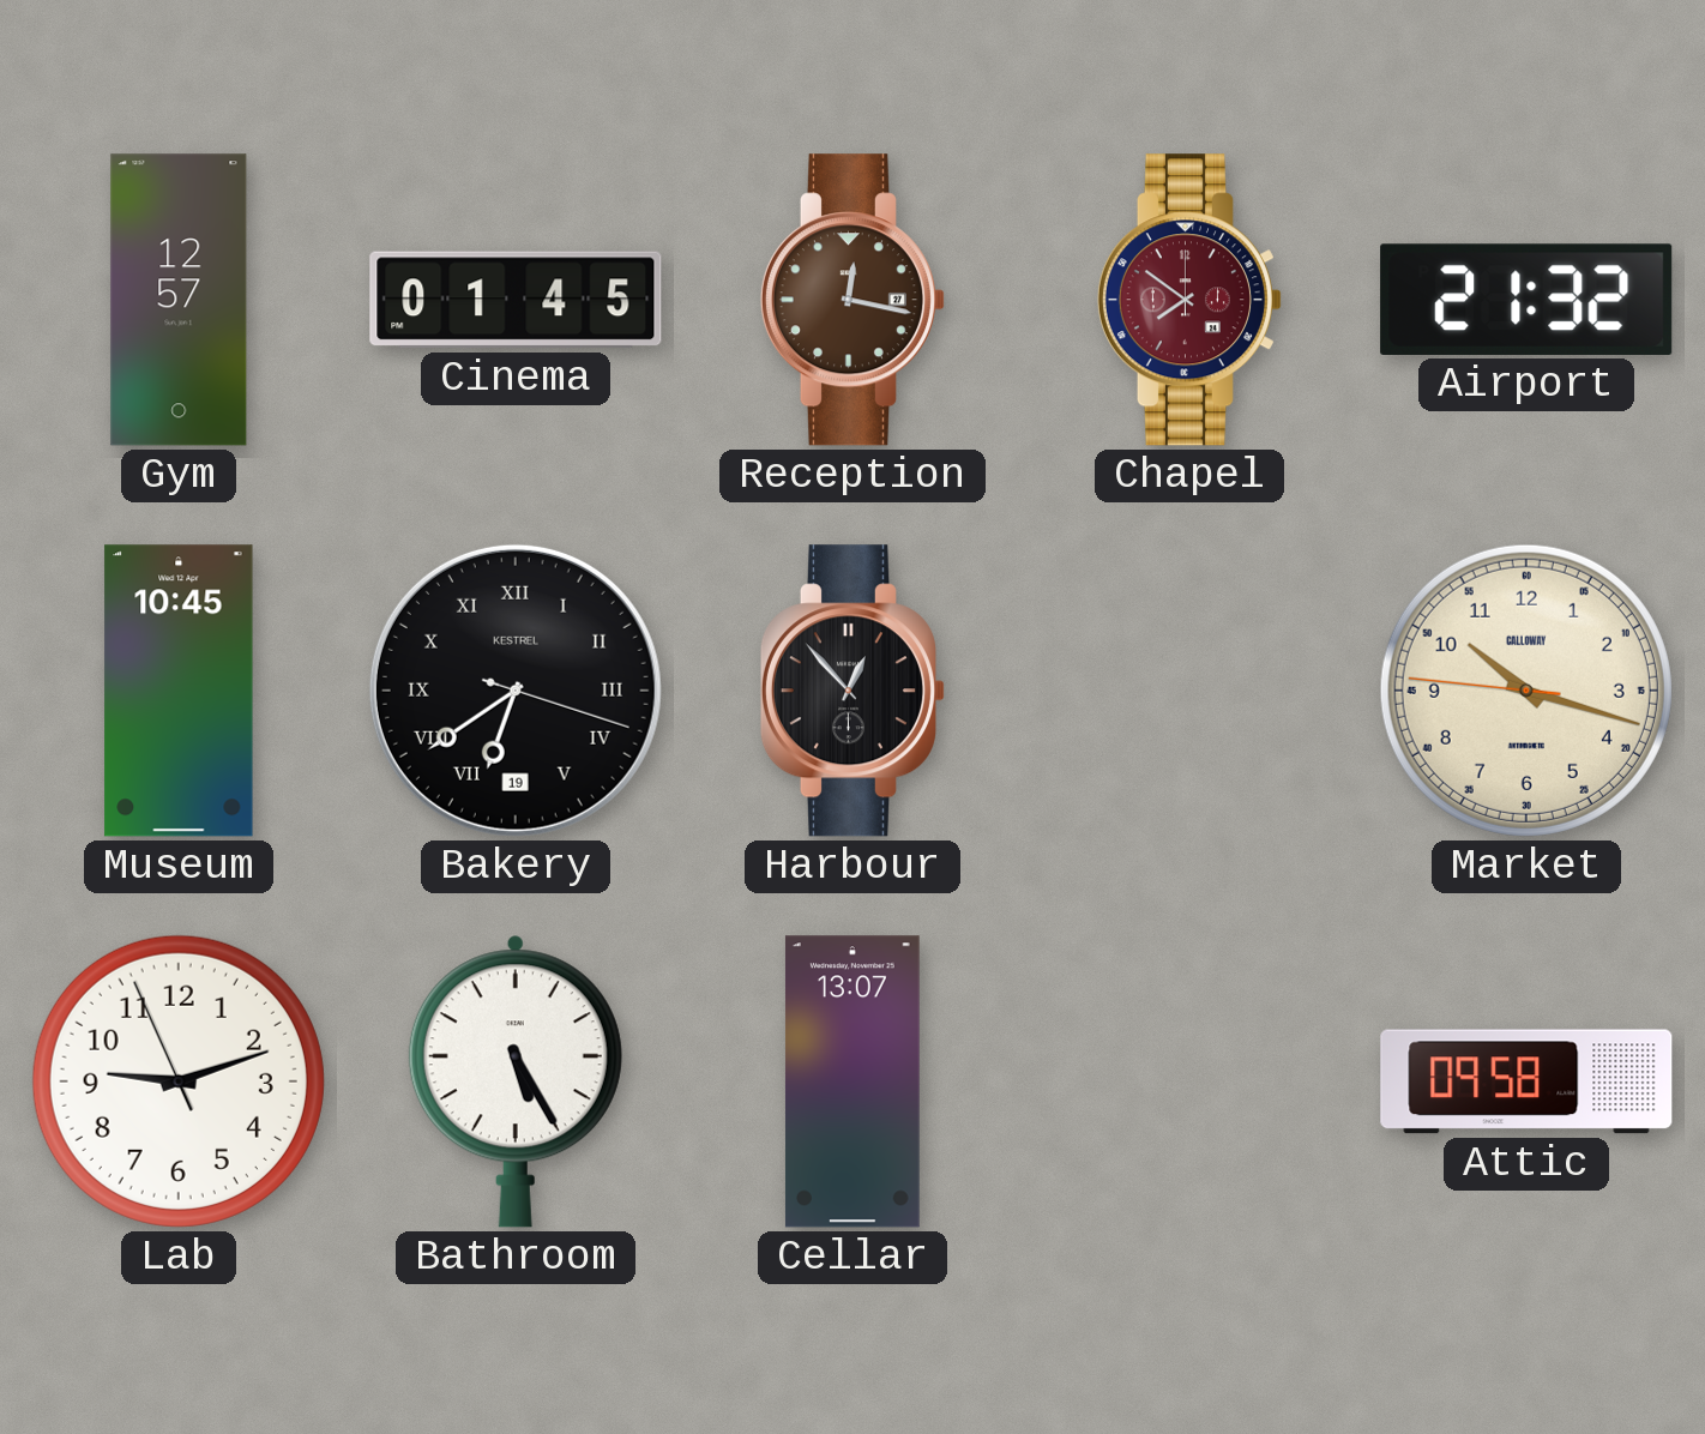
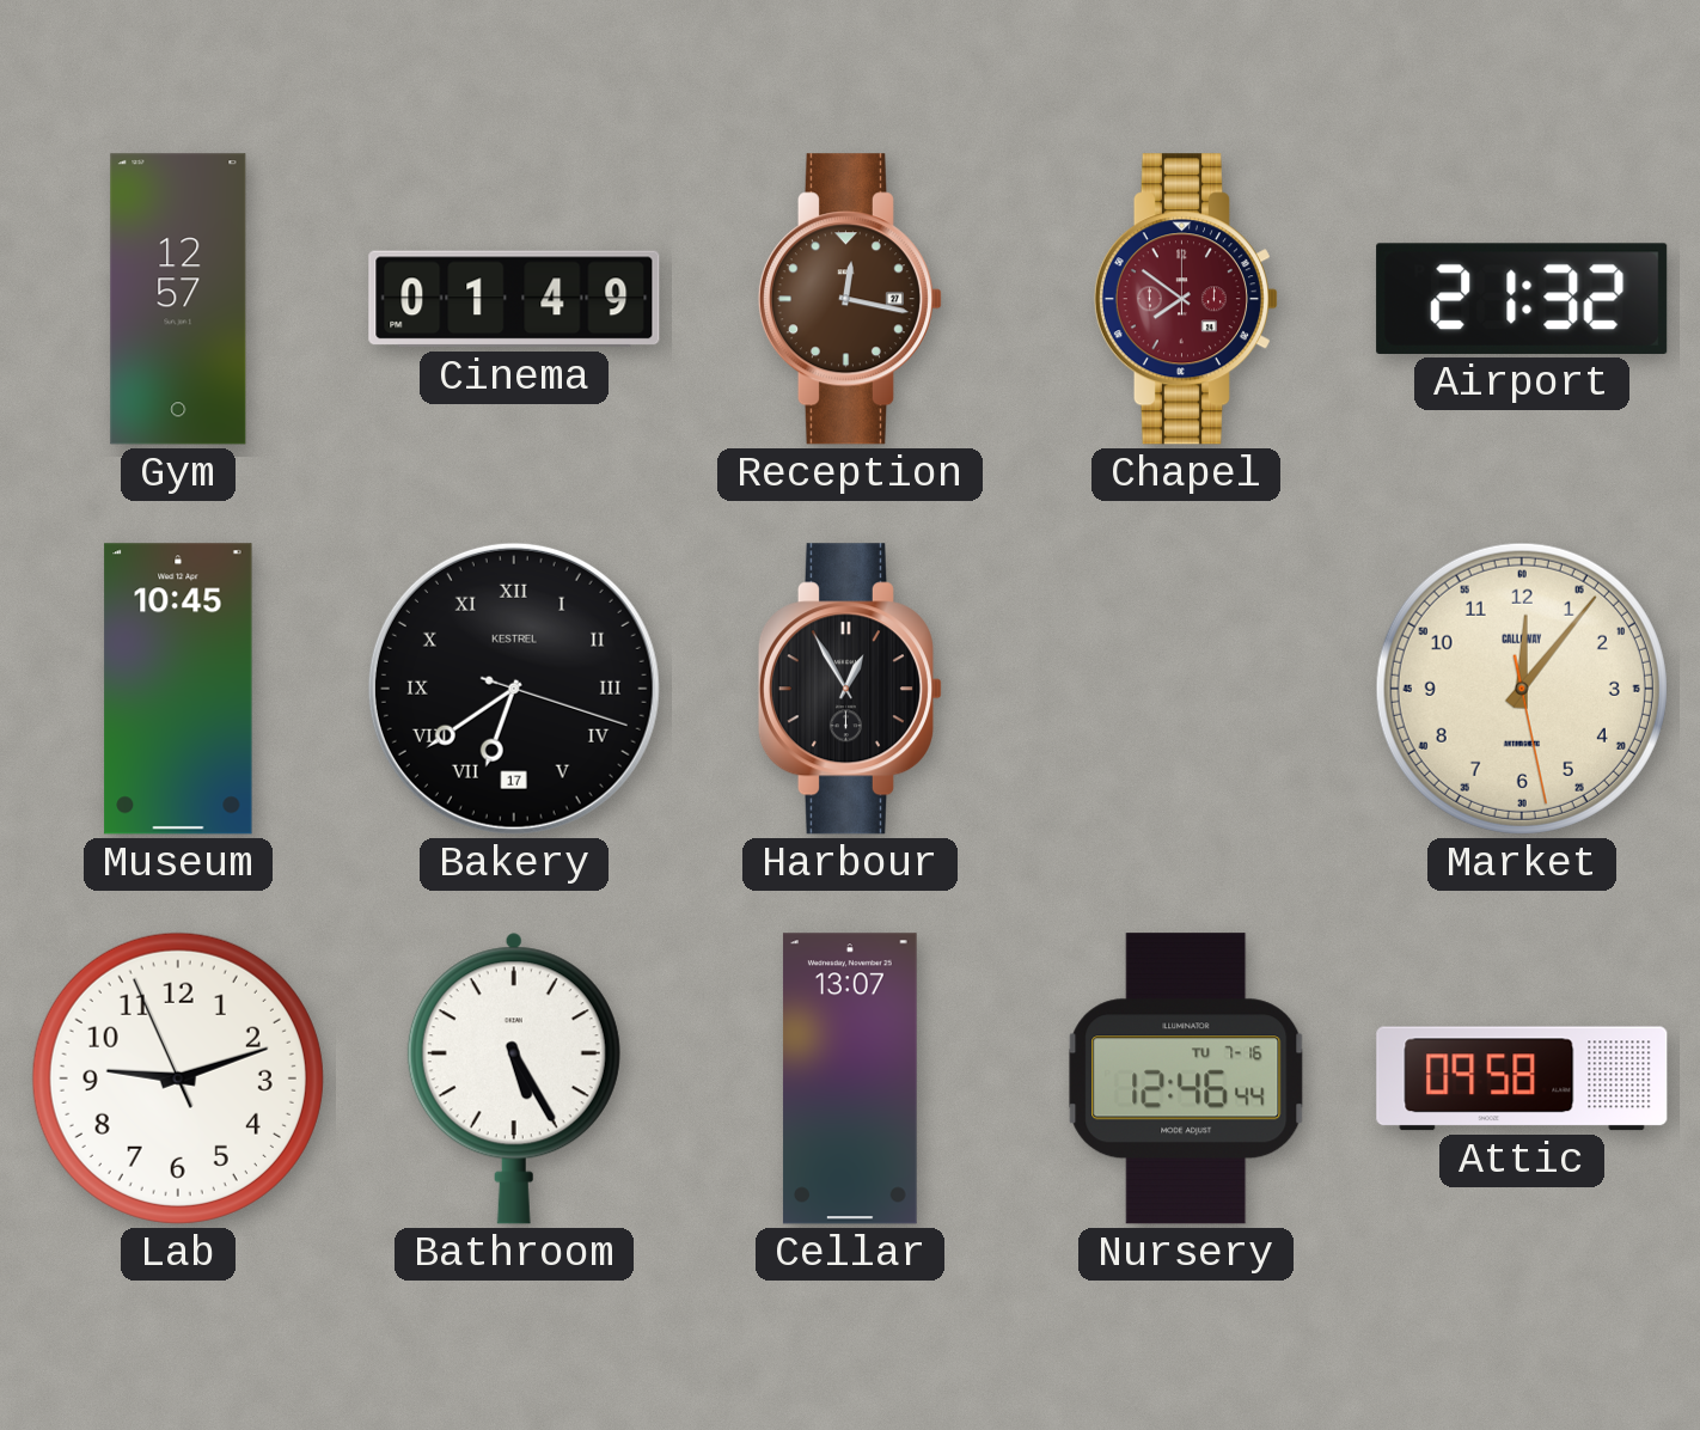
Cinema: 01:45 -> 01:49 (514, 299)
Bakery date: 19 -> 17 (514, 689)
Harbour: 12:53 -> 12:55 (850, 689)
Market: 10:17 -> 12:06 (1522, 689)
Nursery: none -> 12:46 (1186, 1078)
